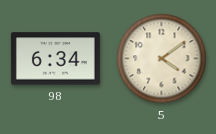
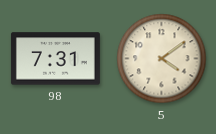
98: 6:34 -> 7:31 (55, 59)
